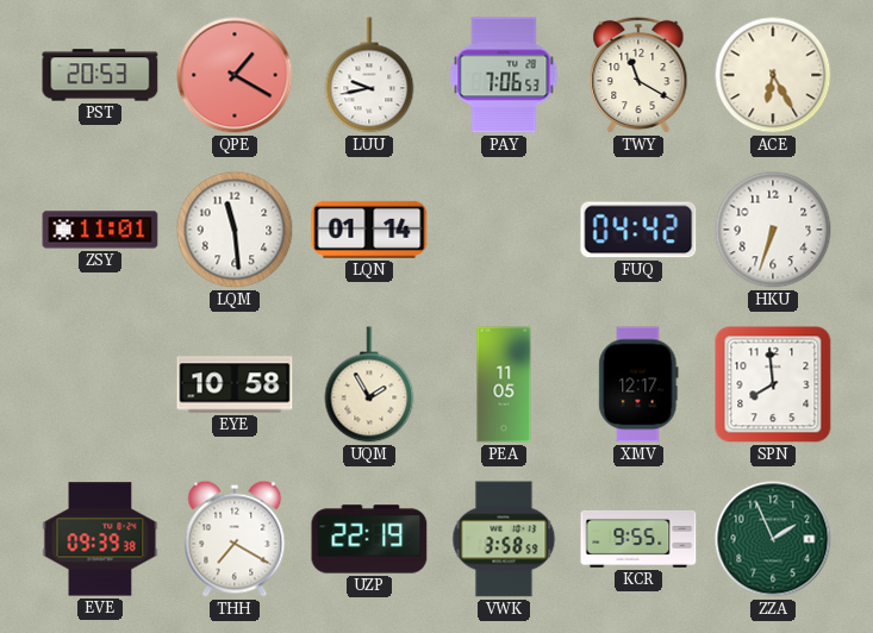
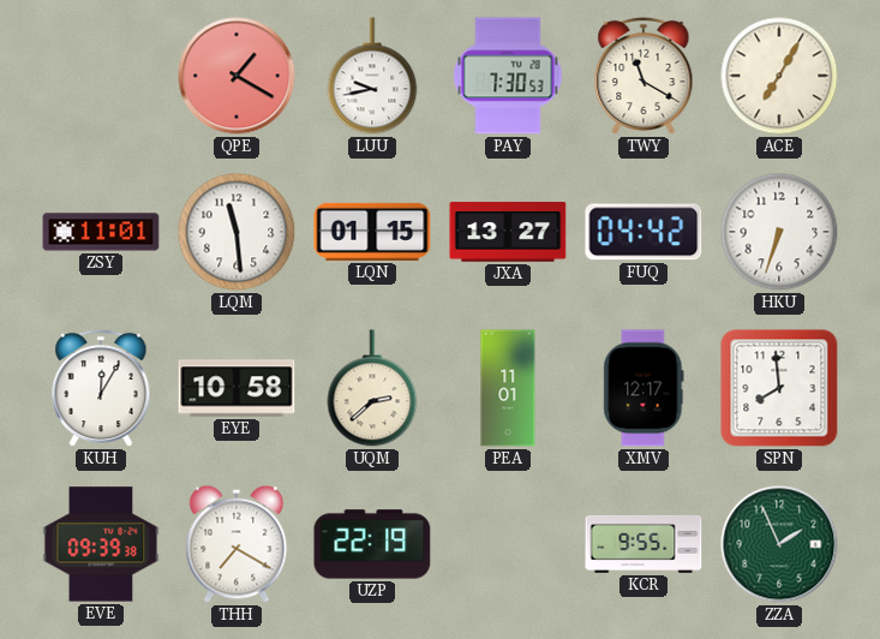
PST: 20:53 -> none (100, 75)
PAY: 7:06 -> 7:30 (508, 76)
ACE: 6:25 -> 7:05 (779, 76)
LQN: 01:14 -> 01:15 (372, 232)
JXA: none -> 13:27 (508, 232)
KUH: none -> 12:05 (101, 388)
UQM: 1:55 -> 2:38 (372, 388)
PEA: 11:05 -> 11:01 (508, 388)
VWK: 3:58 -> none (504, 539)
